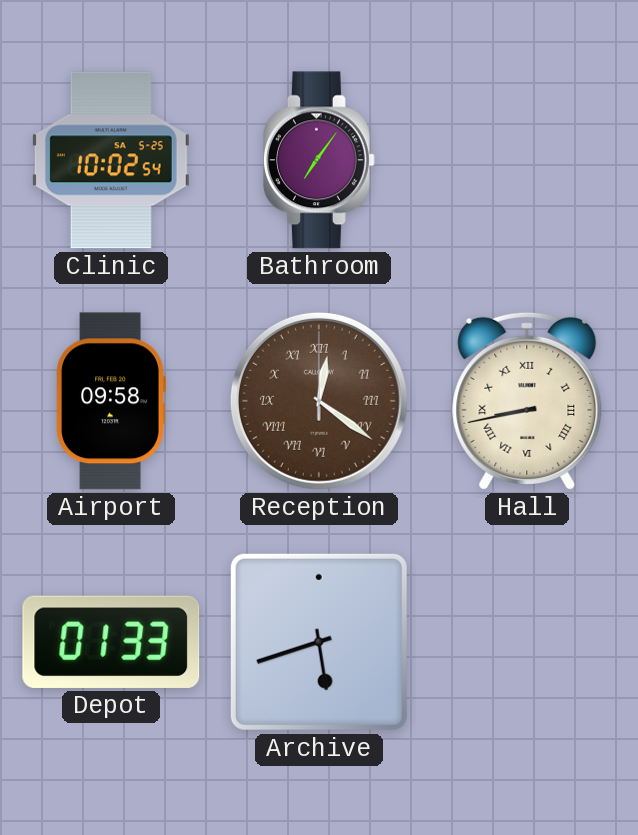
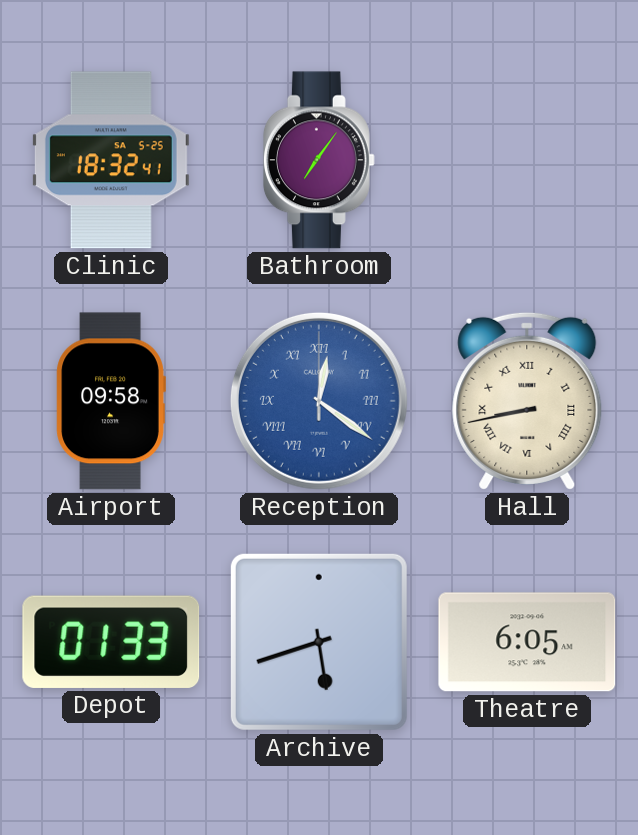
Clinic: 10:02 -> 18:32 (111, 160)
Reception dial: brown -> blue (319, 401)
Theatre: none -> 6:05 (527, 642)
